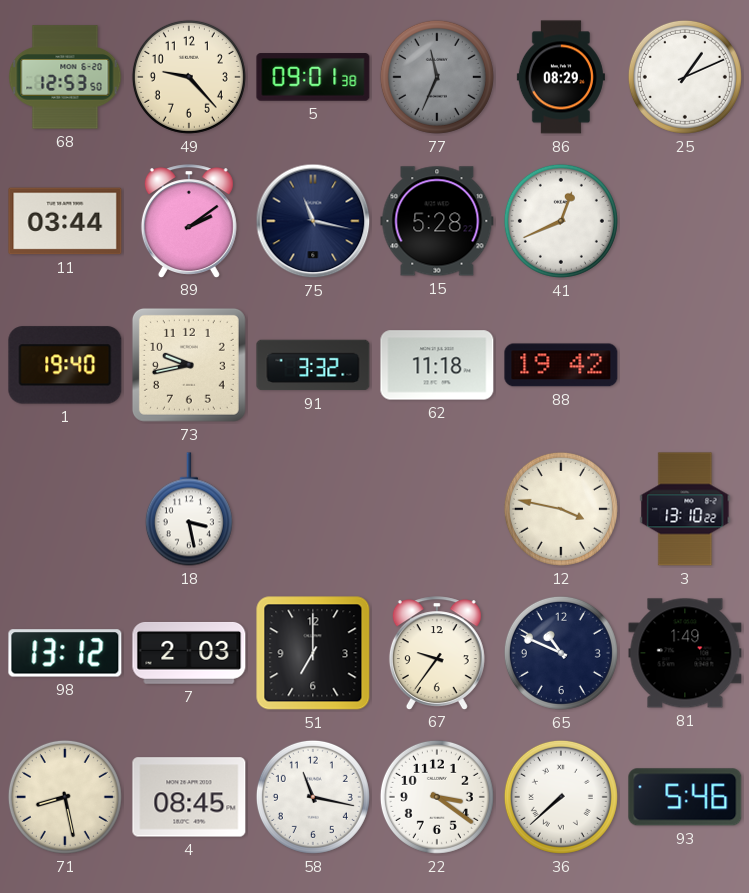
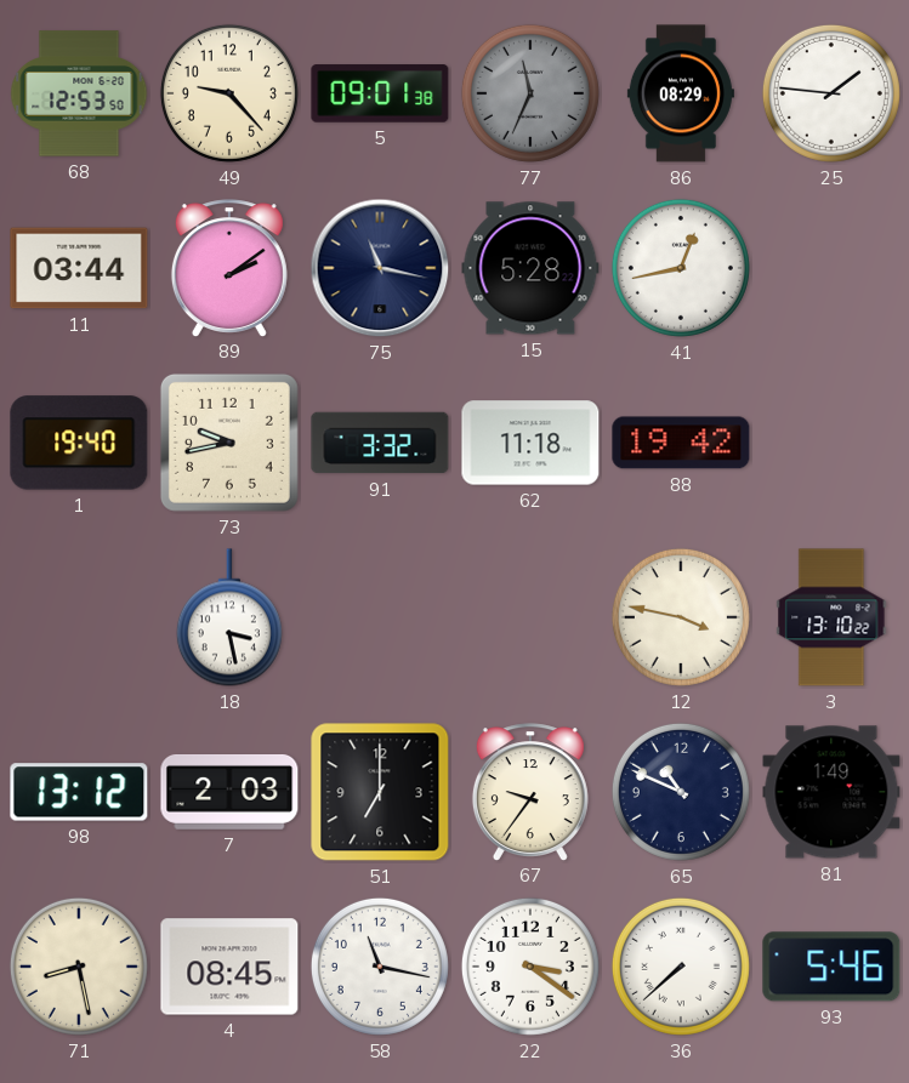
25: 1:11 -> 1:46 (831, 93)
41: 12:41 -> 12:43 (681, 268)
